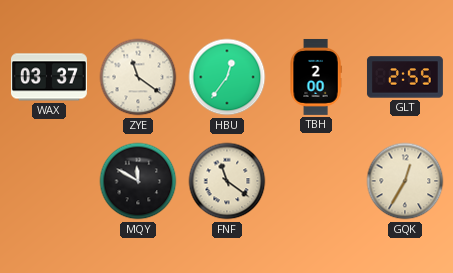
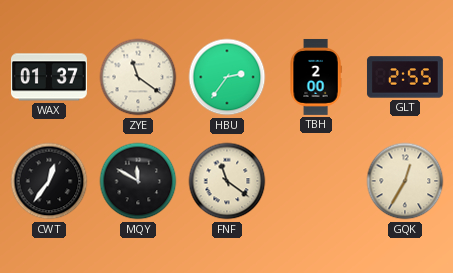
WAX: 03:37 -> 01:37 (49, 77)
HBU: 12:36 -> 2:36 (227, 77)
CWT: none -> 12:36 (49, 181)
